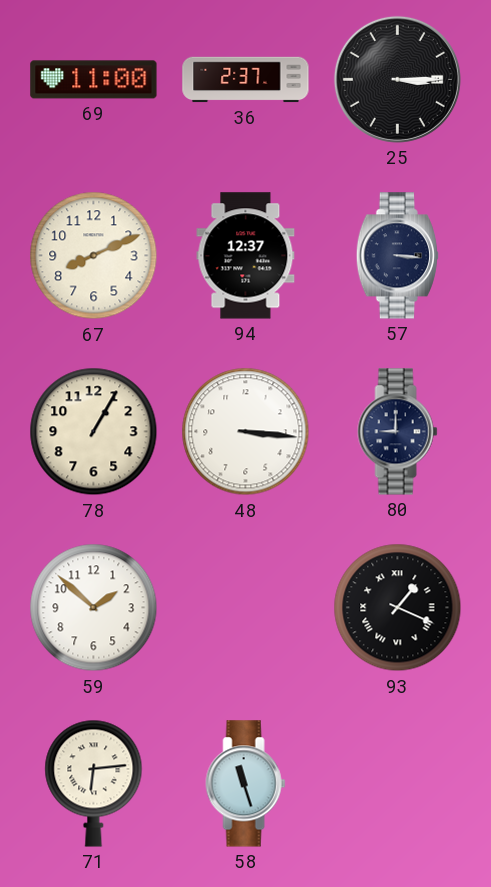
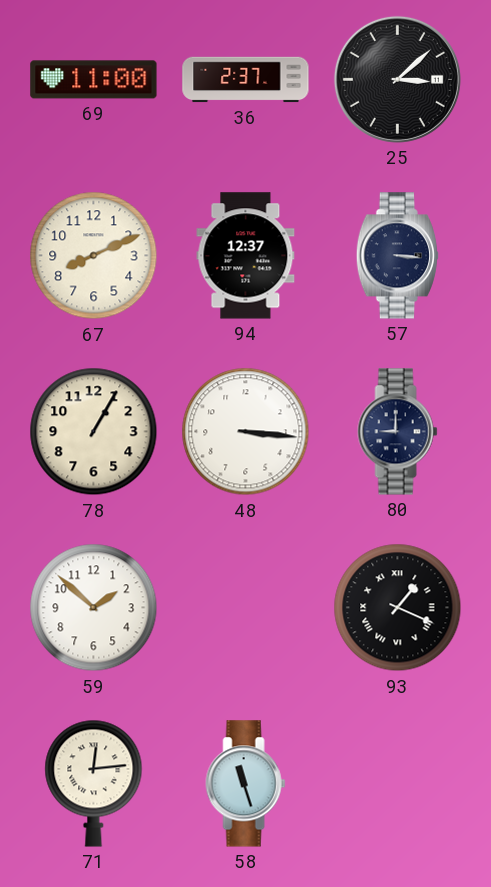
25: 3:15 -> 3:08 (397, 79)
71: 6:14 -> 12:14 (94, 783)
